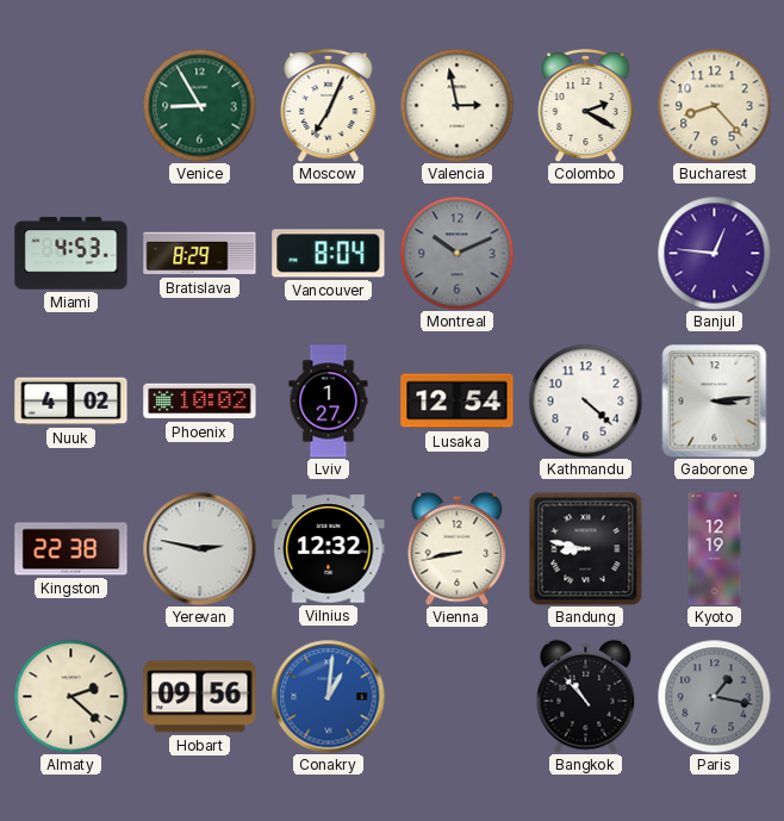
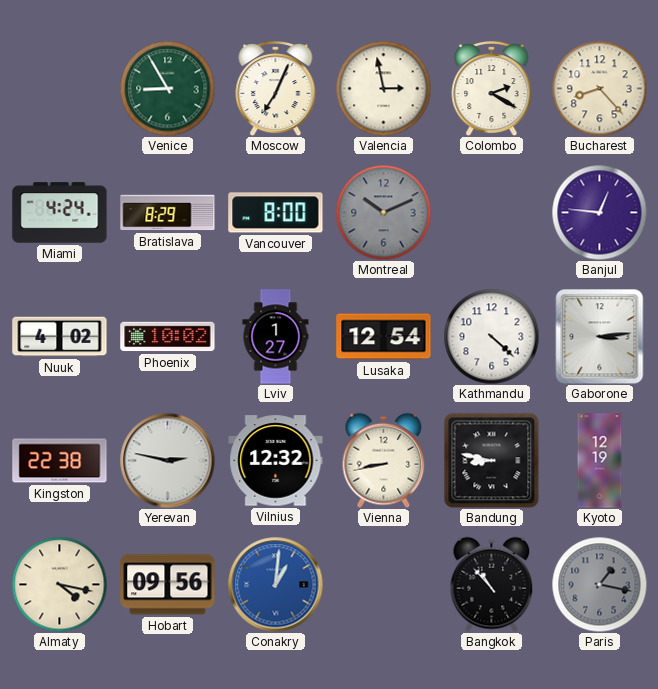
Miami: 4:53 -> 4:24 (60, 213)
Vancouver: 8:04 -> 8:00 (276, 213)
Almaty: 2:22 -> 4:17 (59, 584)
